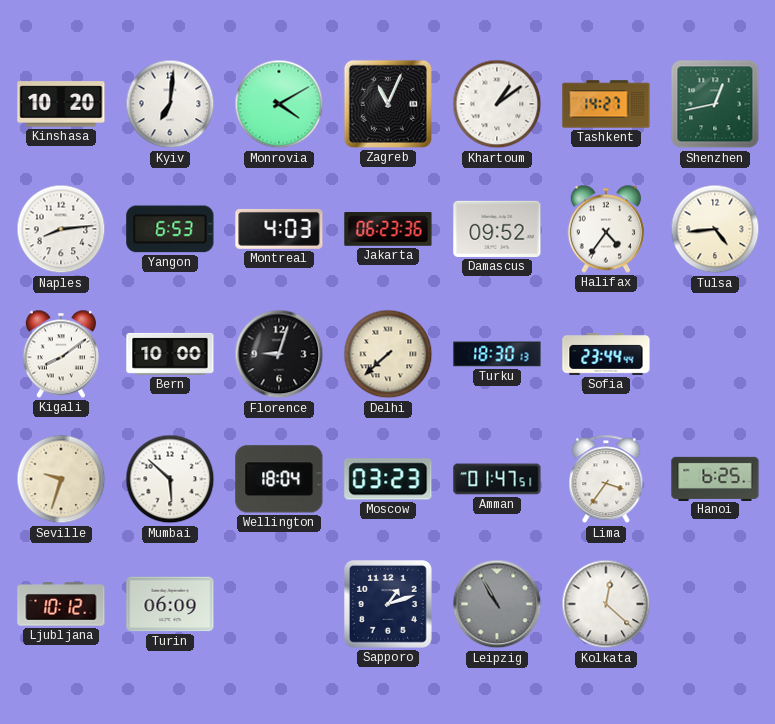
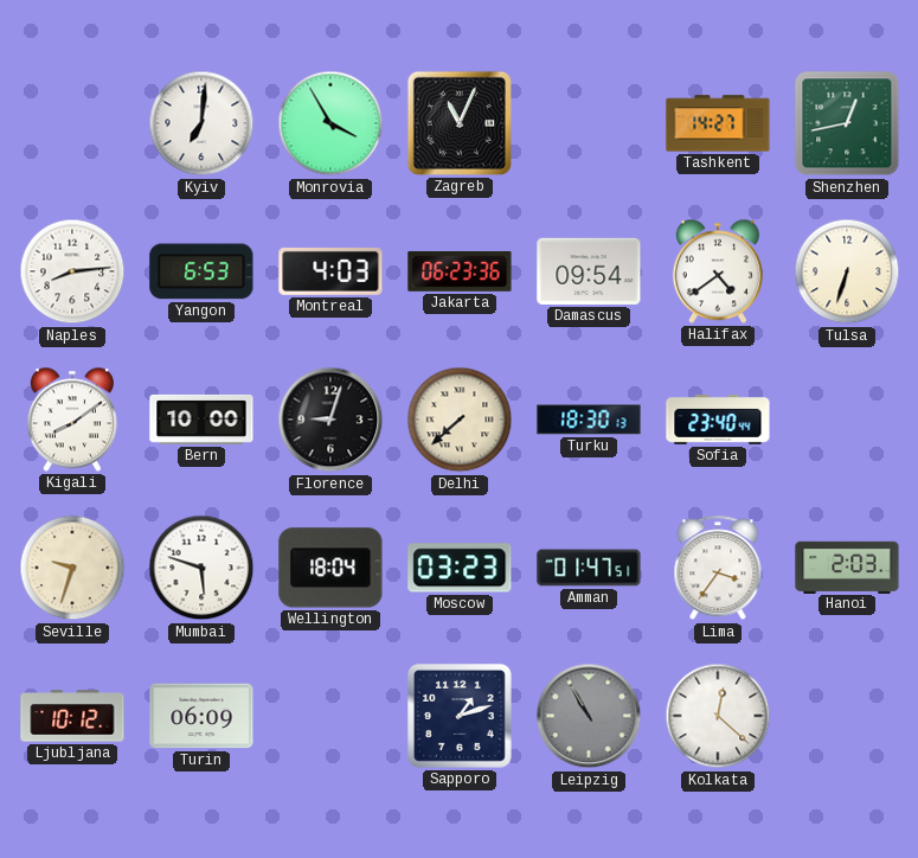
Kinshasa: 10:20 -> none (61, 104)
Monrovia: 4:10 -> 3:55 (330, 123)
Khartoum: 1:09 -> none (497, 104)
Damascus: 09:52 -> 09:54 (589, 271)
Halifax: 4:36 -> 4:39 (718, 271)
Tulsa: 4:44 -> 6:33 (847, 271)
Sofia: 23:44 -> 23:40 (718, 420)
Mumbai: 5:52 -> 5:48 (201, 568)
Hanoi: 6:25 -> 2:03 (847, 566)
